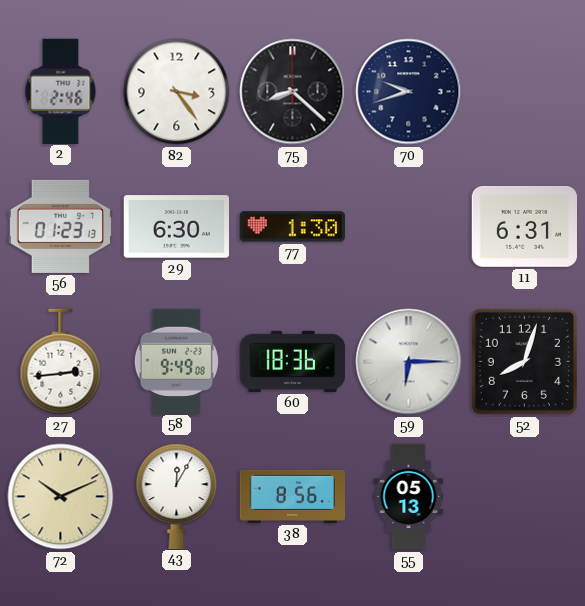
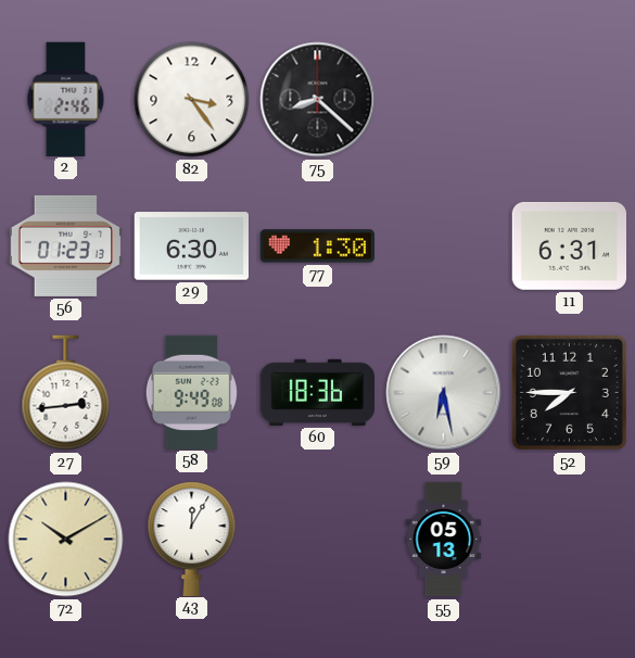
70: 9:42 -> none (409, 92)
59: 6:15 -> 6:28 (444, 393)
52: 8:03 -> 7:45 (569, 392)
72: 10:11 -> 10:10 (66, 540)
38: 8:56 -> none (292, 496)
